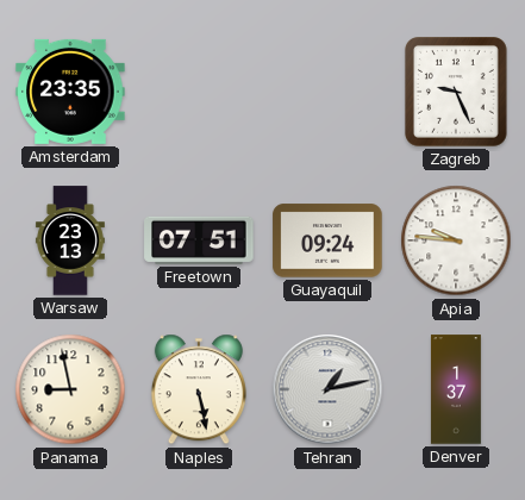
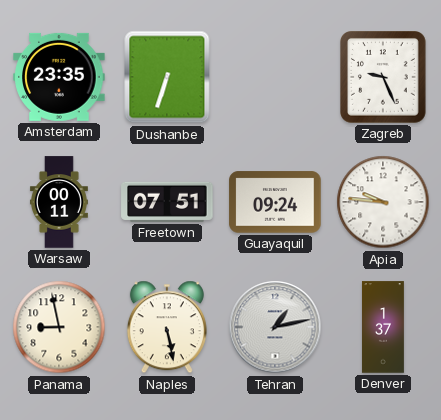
Dushanbe: none -> 6:33 (167, 77)
Warsaw: 23:13 -> 00:11 (59, 202)
